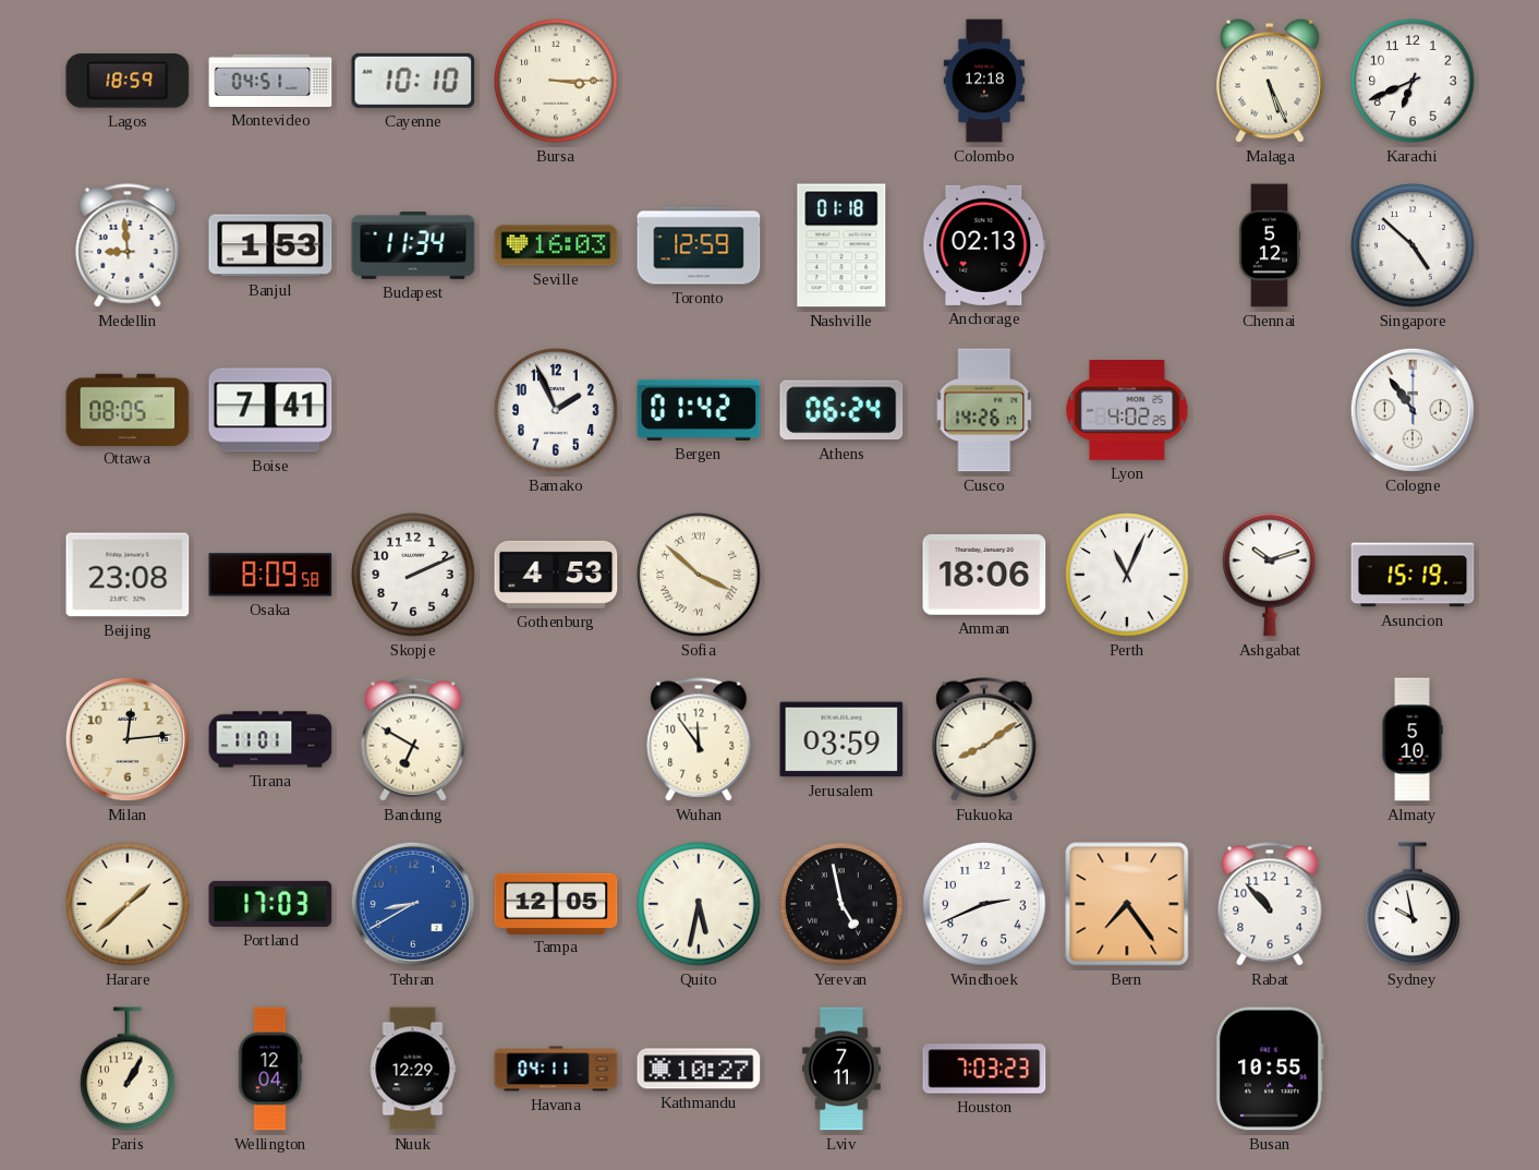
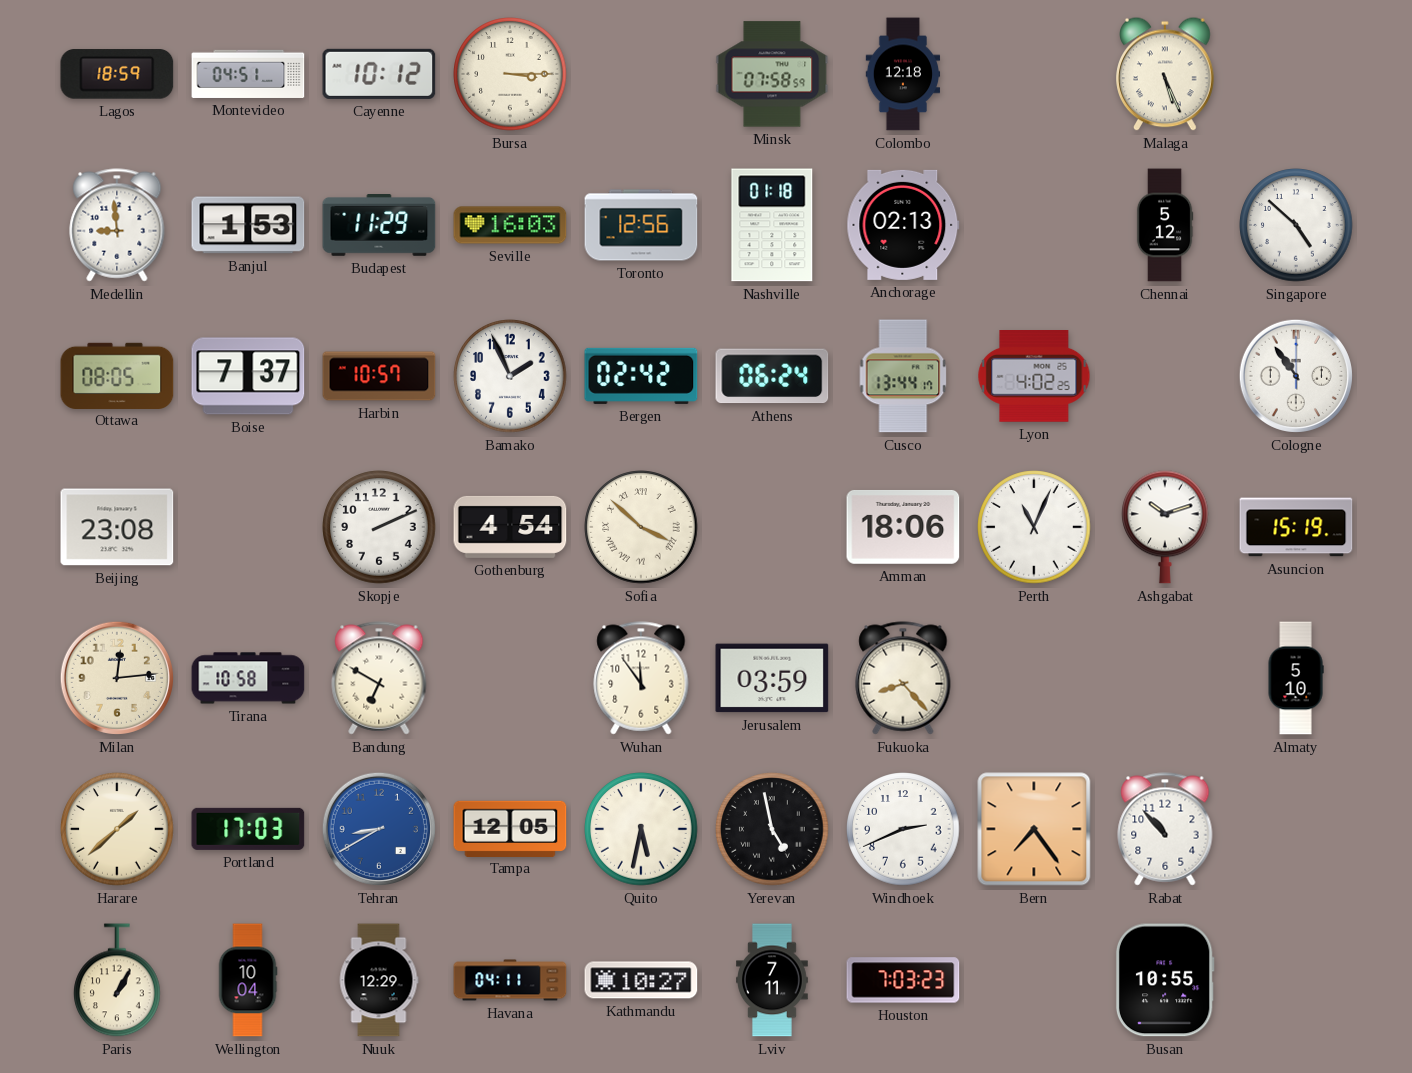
Cayenne: 10:10 -> 10:12 (379, 74)
Minsk: none -> 07:58 (772, 74)
Karachi: 6:41 -> none (1413, 81)
Budapest: 11:34 -> 11:29 (379, 226)
Toronto: 12:59 -> 12:56 (641, 225)
Boise: 7:41 -> 7:37 (248, 376)
Harbin: none -> 10:57 (379, 376)
Bergen: 01:42 -> 02:42 (641, 376)
Cusco: 14:26 -> 13:44 (903, 376)
Osaka: 8:09 -> none (270, 575)
Gothenburg: 4:53 -> 4:54 (510, 527)
Tirana: 11:01 -> 10:58 (248, 678)
Fukuoka: 8:09 -> 8:23 (903, 678)
Sydney: 9:58 -> none (1414, 904)
Wellington: 12:04 -> 10:04 (248, 980)
